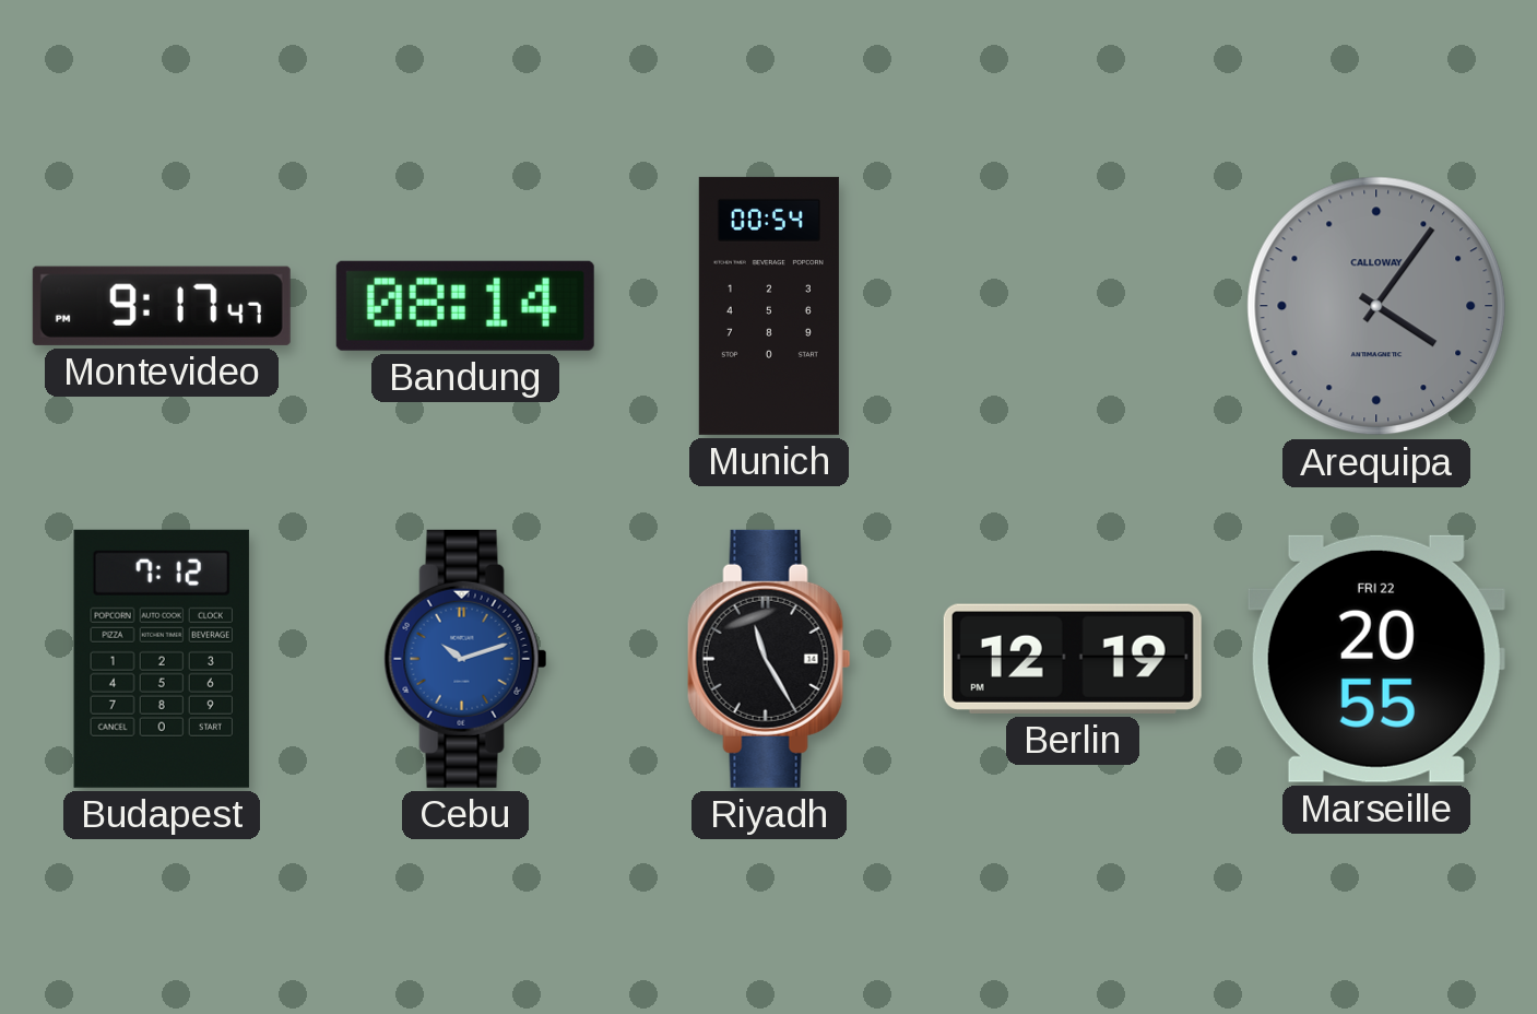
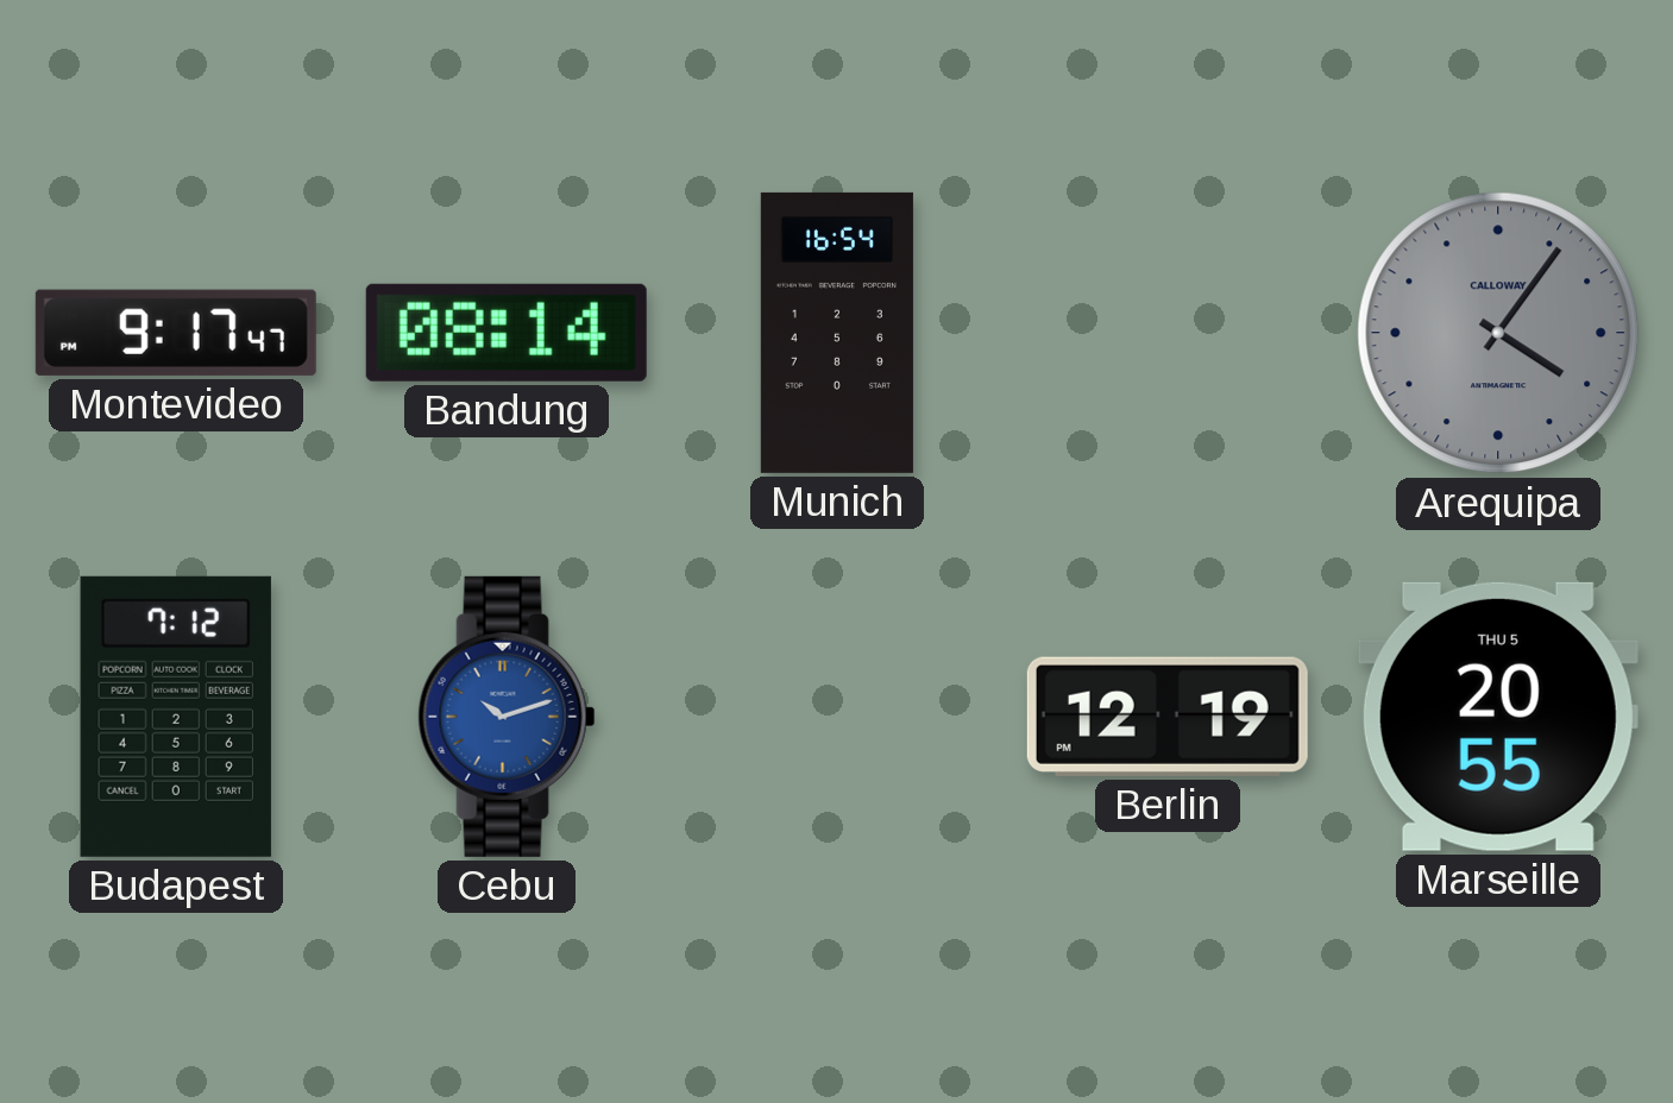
Munich: 00:54 -> 16:54 (837, 333)
Riyadh: 11:25 -> none (769, 659)
Marseille date: FRI 22 -> THU 5 (1498, 717)
